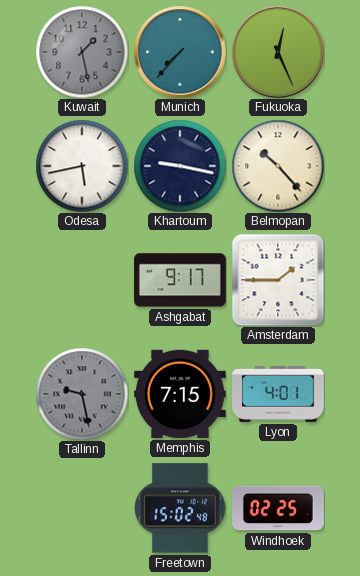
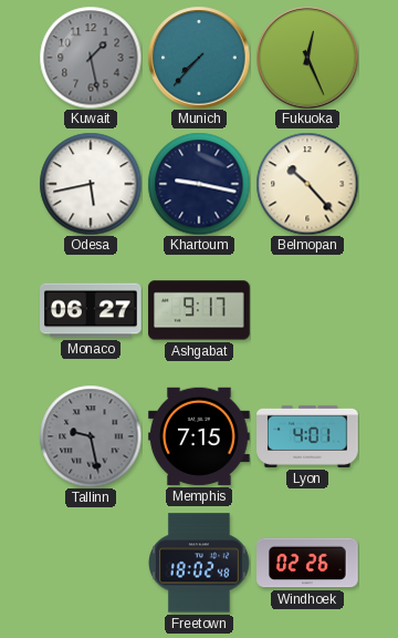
Monaco: none -> 06:27 (92, 310)
Amsterdam: 1:45 -> none (278, 280)
Freetown: 15:02 -> 18:02 (200, 563)
Windhoek: 02:25 -> 02:26 (307, 563)
